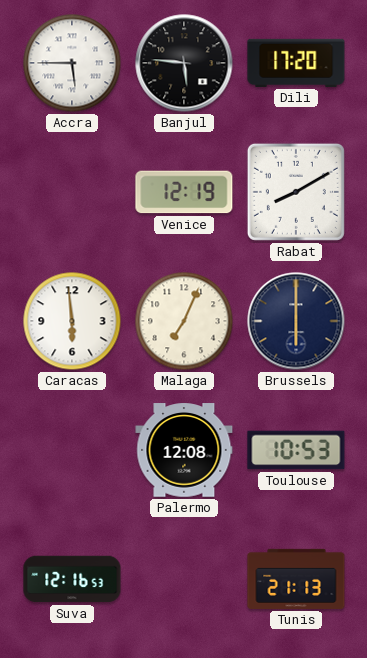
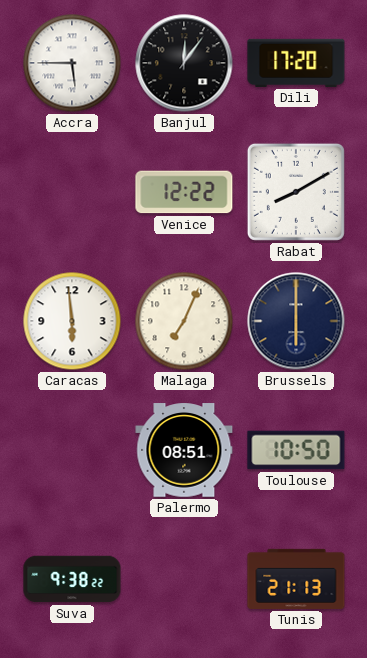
Banjul: 5:46 -> 12:06 (184, 63)
Venice: 12:19 -> 12:22 (184, 192)
Palermo: 12:08 -> 08:51 (184, 450)
Toulouse: 10:53 -> 10:50 (296, 450)
Suva: 12:16 -> 9:38 (72, 579)
